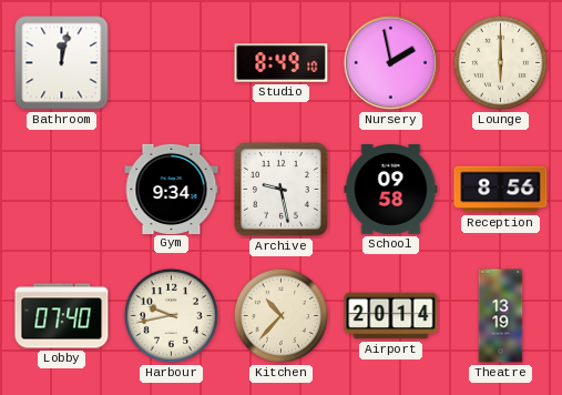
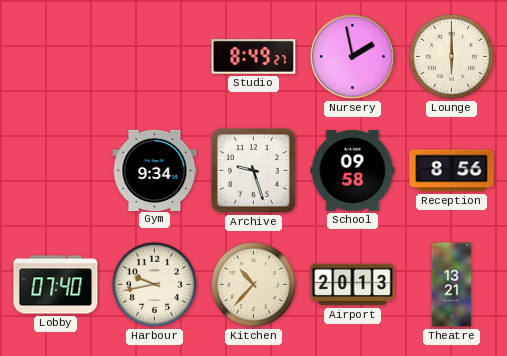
Bathroom: 12:02 -> none (62, 63)
Studio: 8:49:10 -> 8:49:27 (254, 57)
Archive: 9:28 -> 9:27 (254, 171)
Airport: 20:14 -> 20:13 (353, 285)
Theatre: 13:19 -> 13:21 (452, 285)
